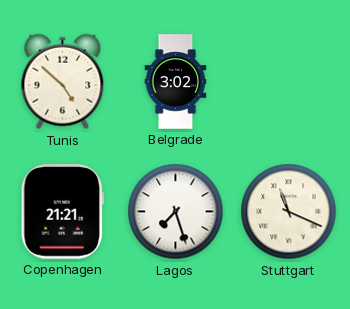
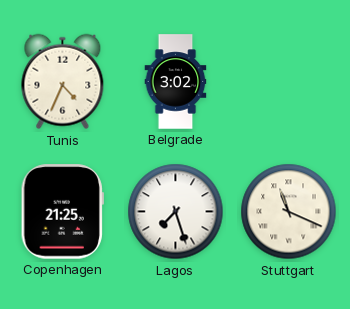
Tunis: 4:52 -> 4:34 (63, 82)
Copenhagen: 21:21 -> 21:25 (62, 212)
